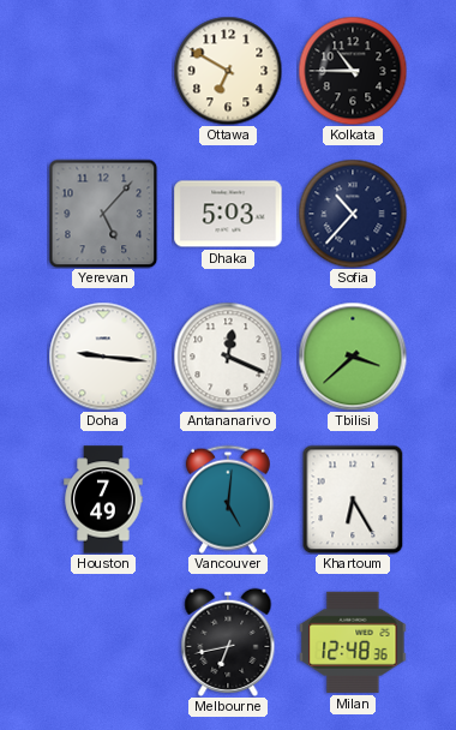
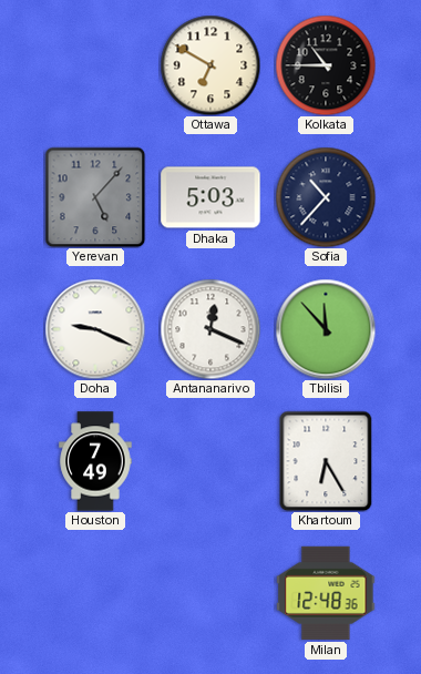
Doha: 9:16 -> 9:19 (95, 329)
Tbilisi: 3:38 -> 11:53 (326, 329)
Vancouver: 5:01 -> none (228, 499)
Melbourne: 6:43 -> none (228, 642)
